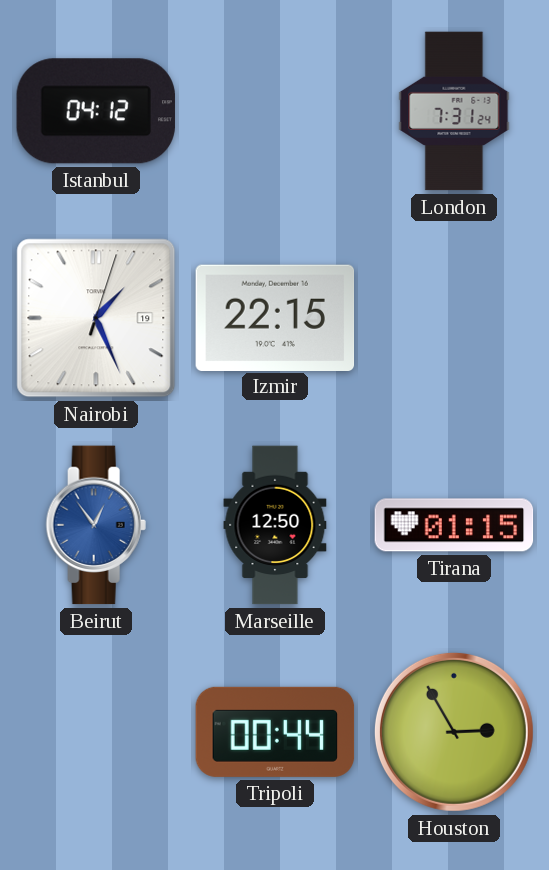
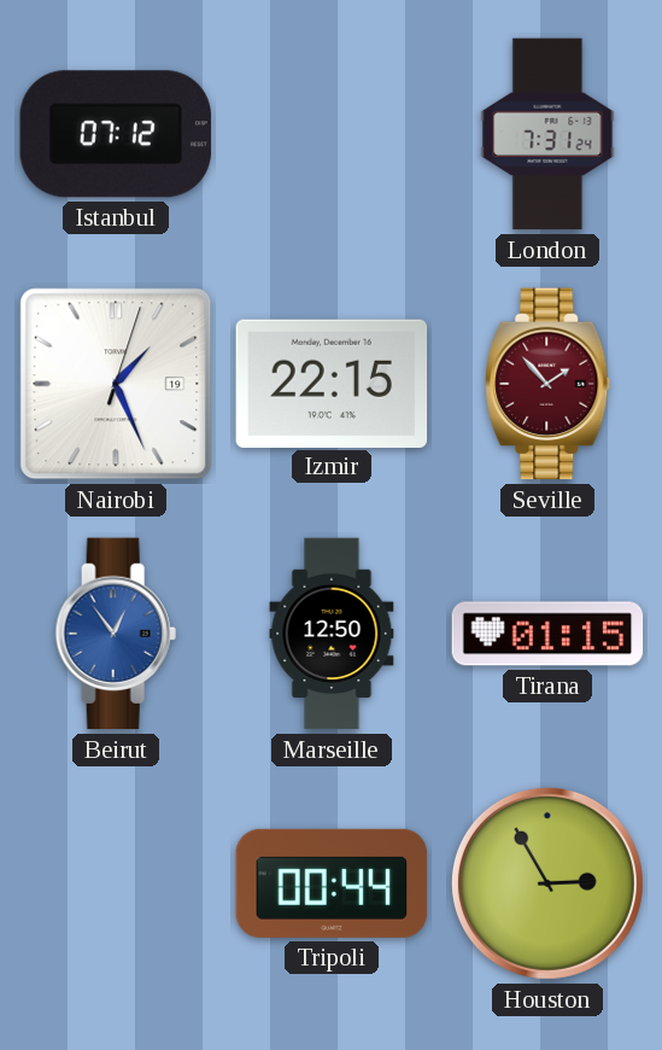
Istanbul: 04:12 -> 07:12 (115, 134)
Seville: none -> 1:53 (547, 384)
